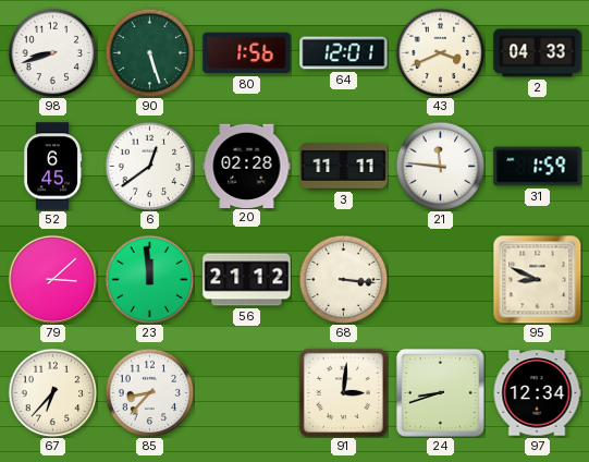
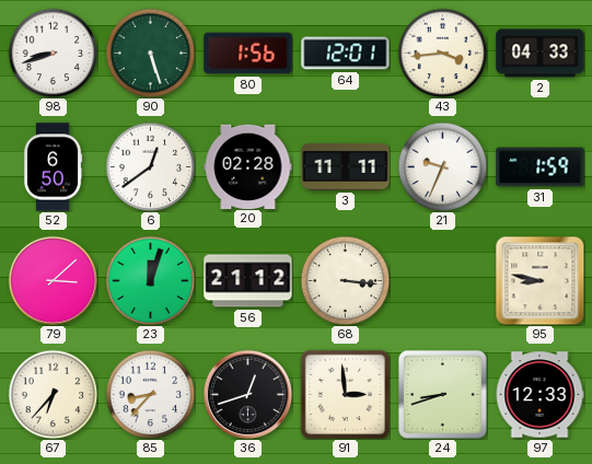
43: 3:41 -> 3:44 (442, 53)
52: 6:45 -> 6:50 (53, 167)
21: 11:46 -> 9:34 (442, 166)
23: 11:59 -> 12:03 (150, 280)
95: 8:49 -> 8:47 (539, 280)
36: none -> 12:42 (247, 394)
91: 3:01 -> 2:59 (345, 394)
97: 12:34 -> 12:33 (539, 395)
